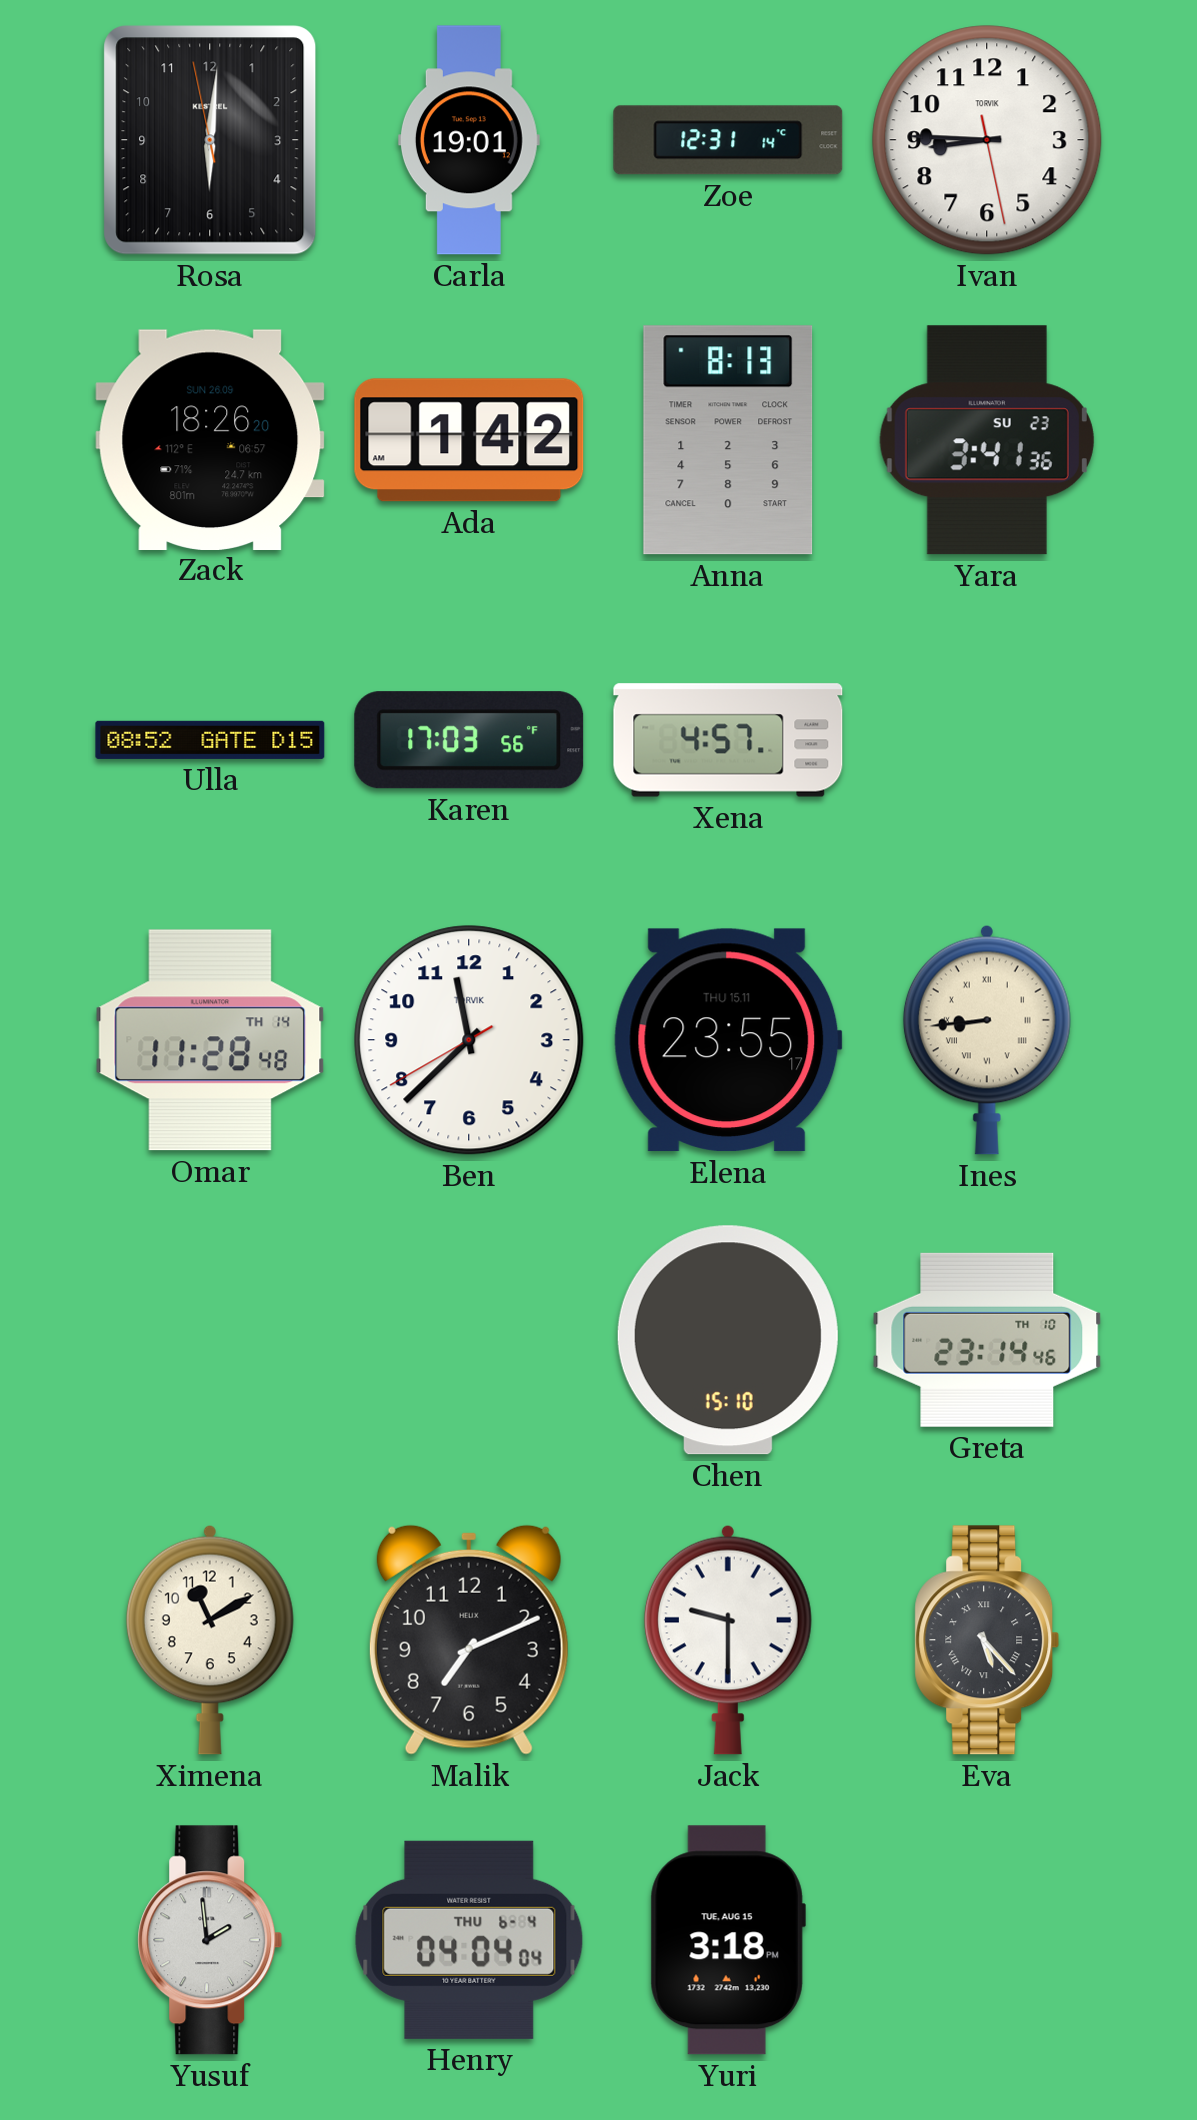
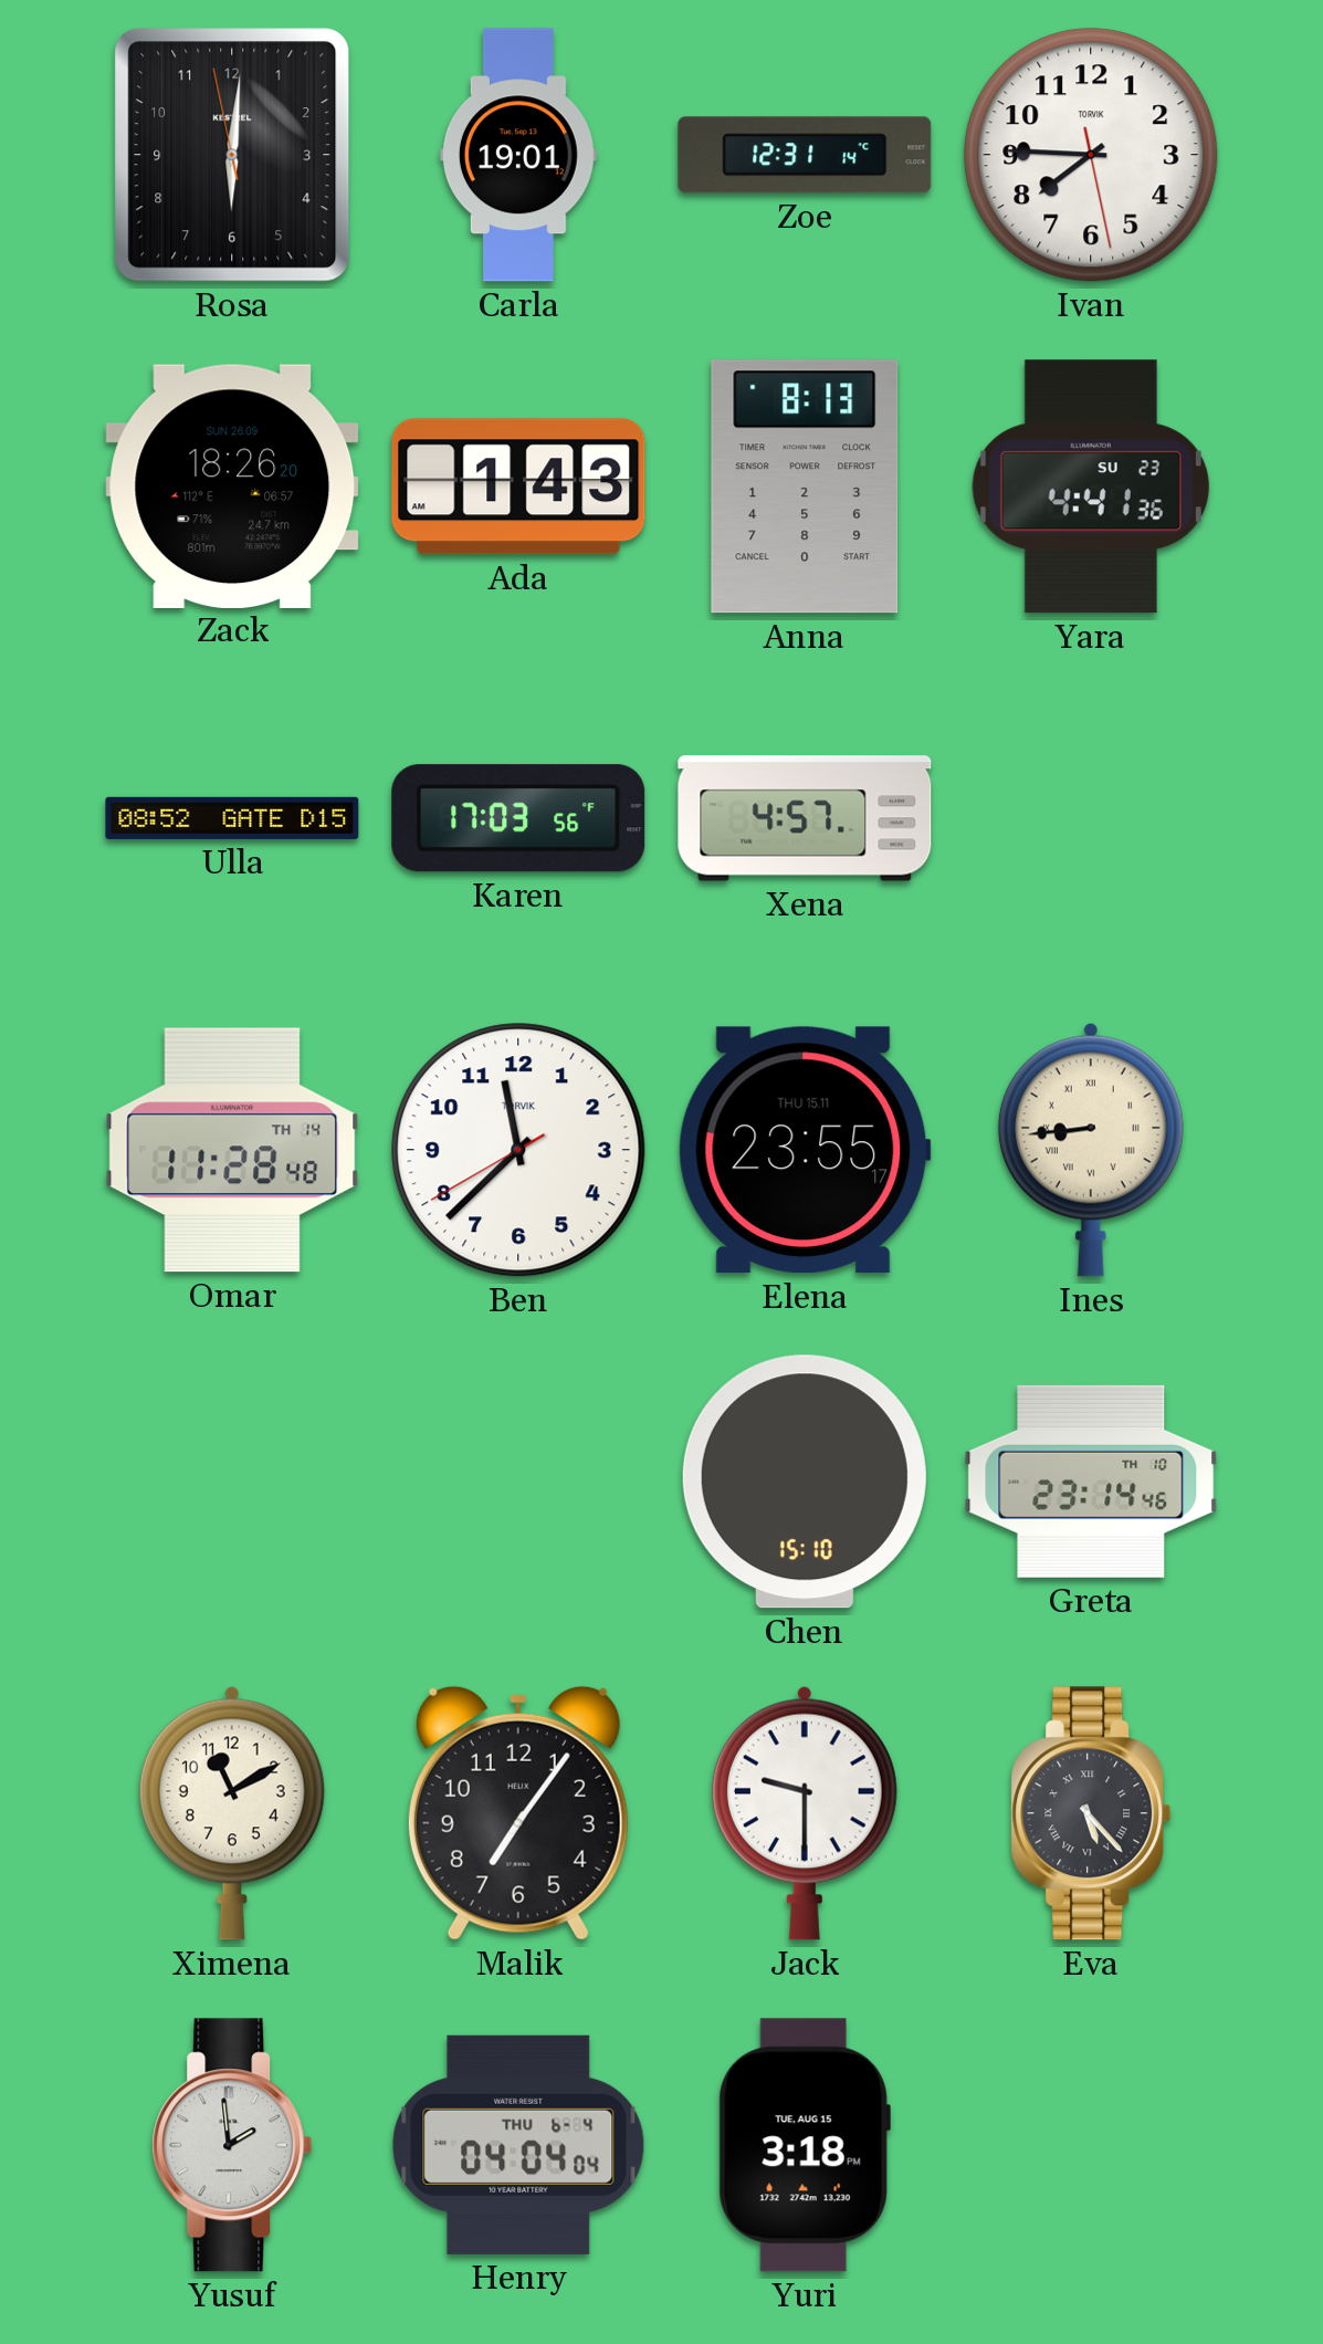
Ivan: 8:45 -> 7:45 (1091, 155)
Ada: 1:42 -> 1:43 (518, 486)
Yara: 3:41 -> 4:41 (1091, 486)
Malik: 7:11 -> 7:06 (518, 1813)
